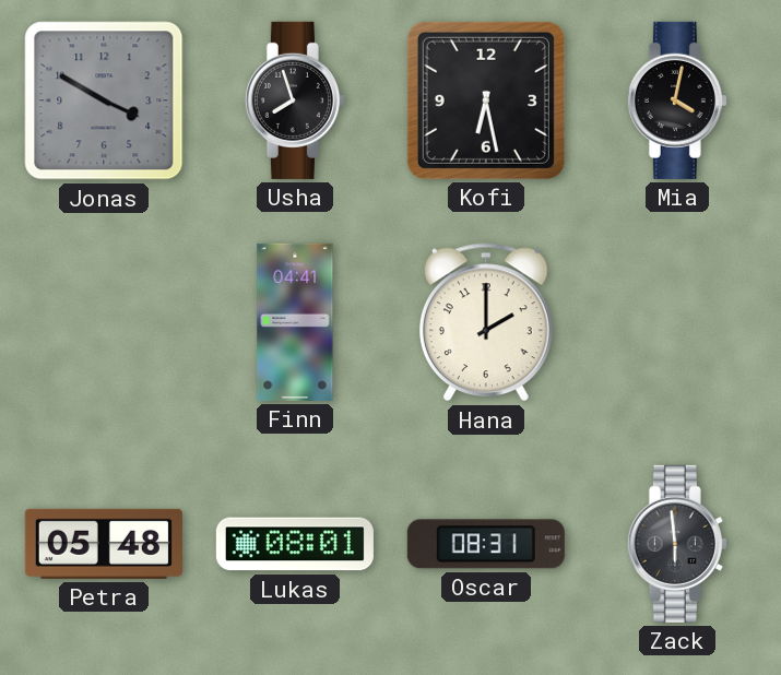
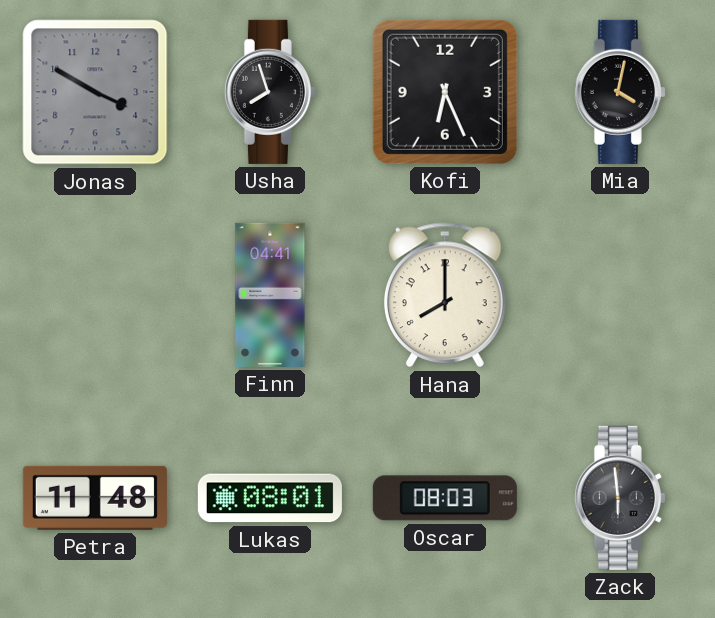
Kofi: 6:28 -> 6:26 (445, 92)
Hana: 2:00 -> 8:00 (445, 295)
Petra: 05:48 -> 11:48 (95, 498)
Oscar: 08:31 -> 08:03 (445, 498)
